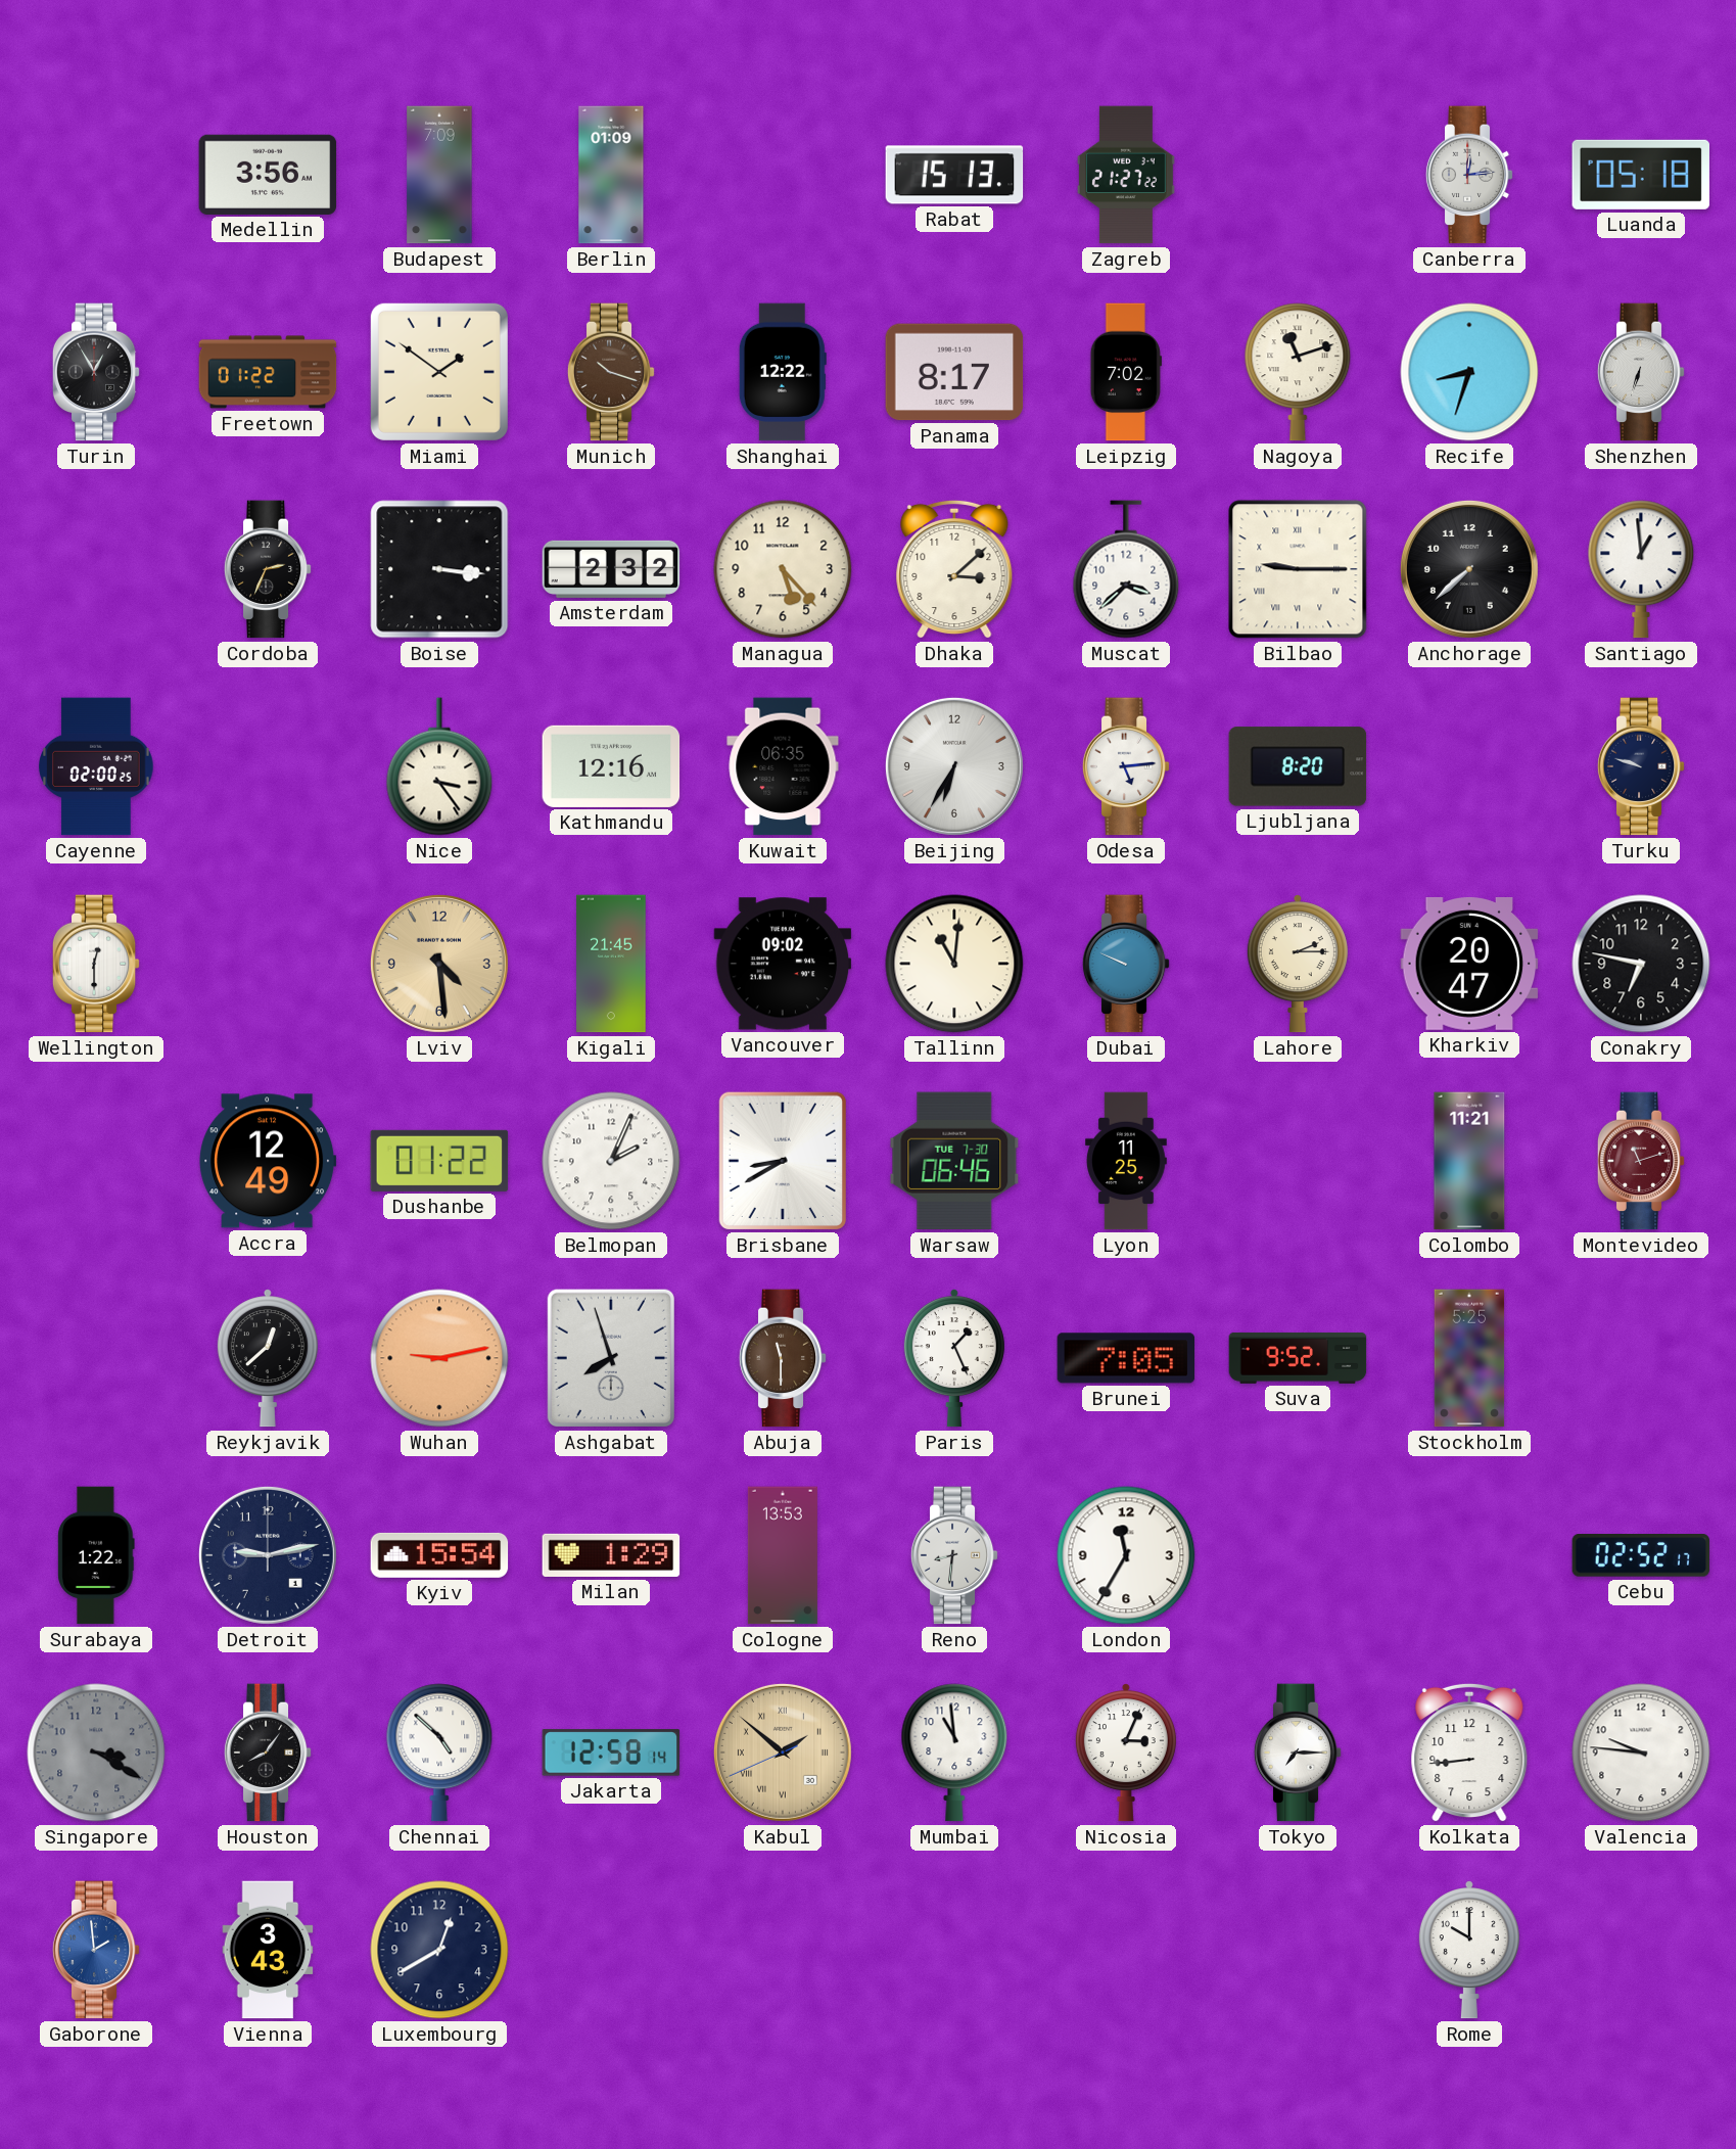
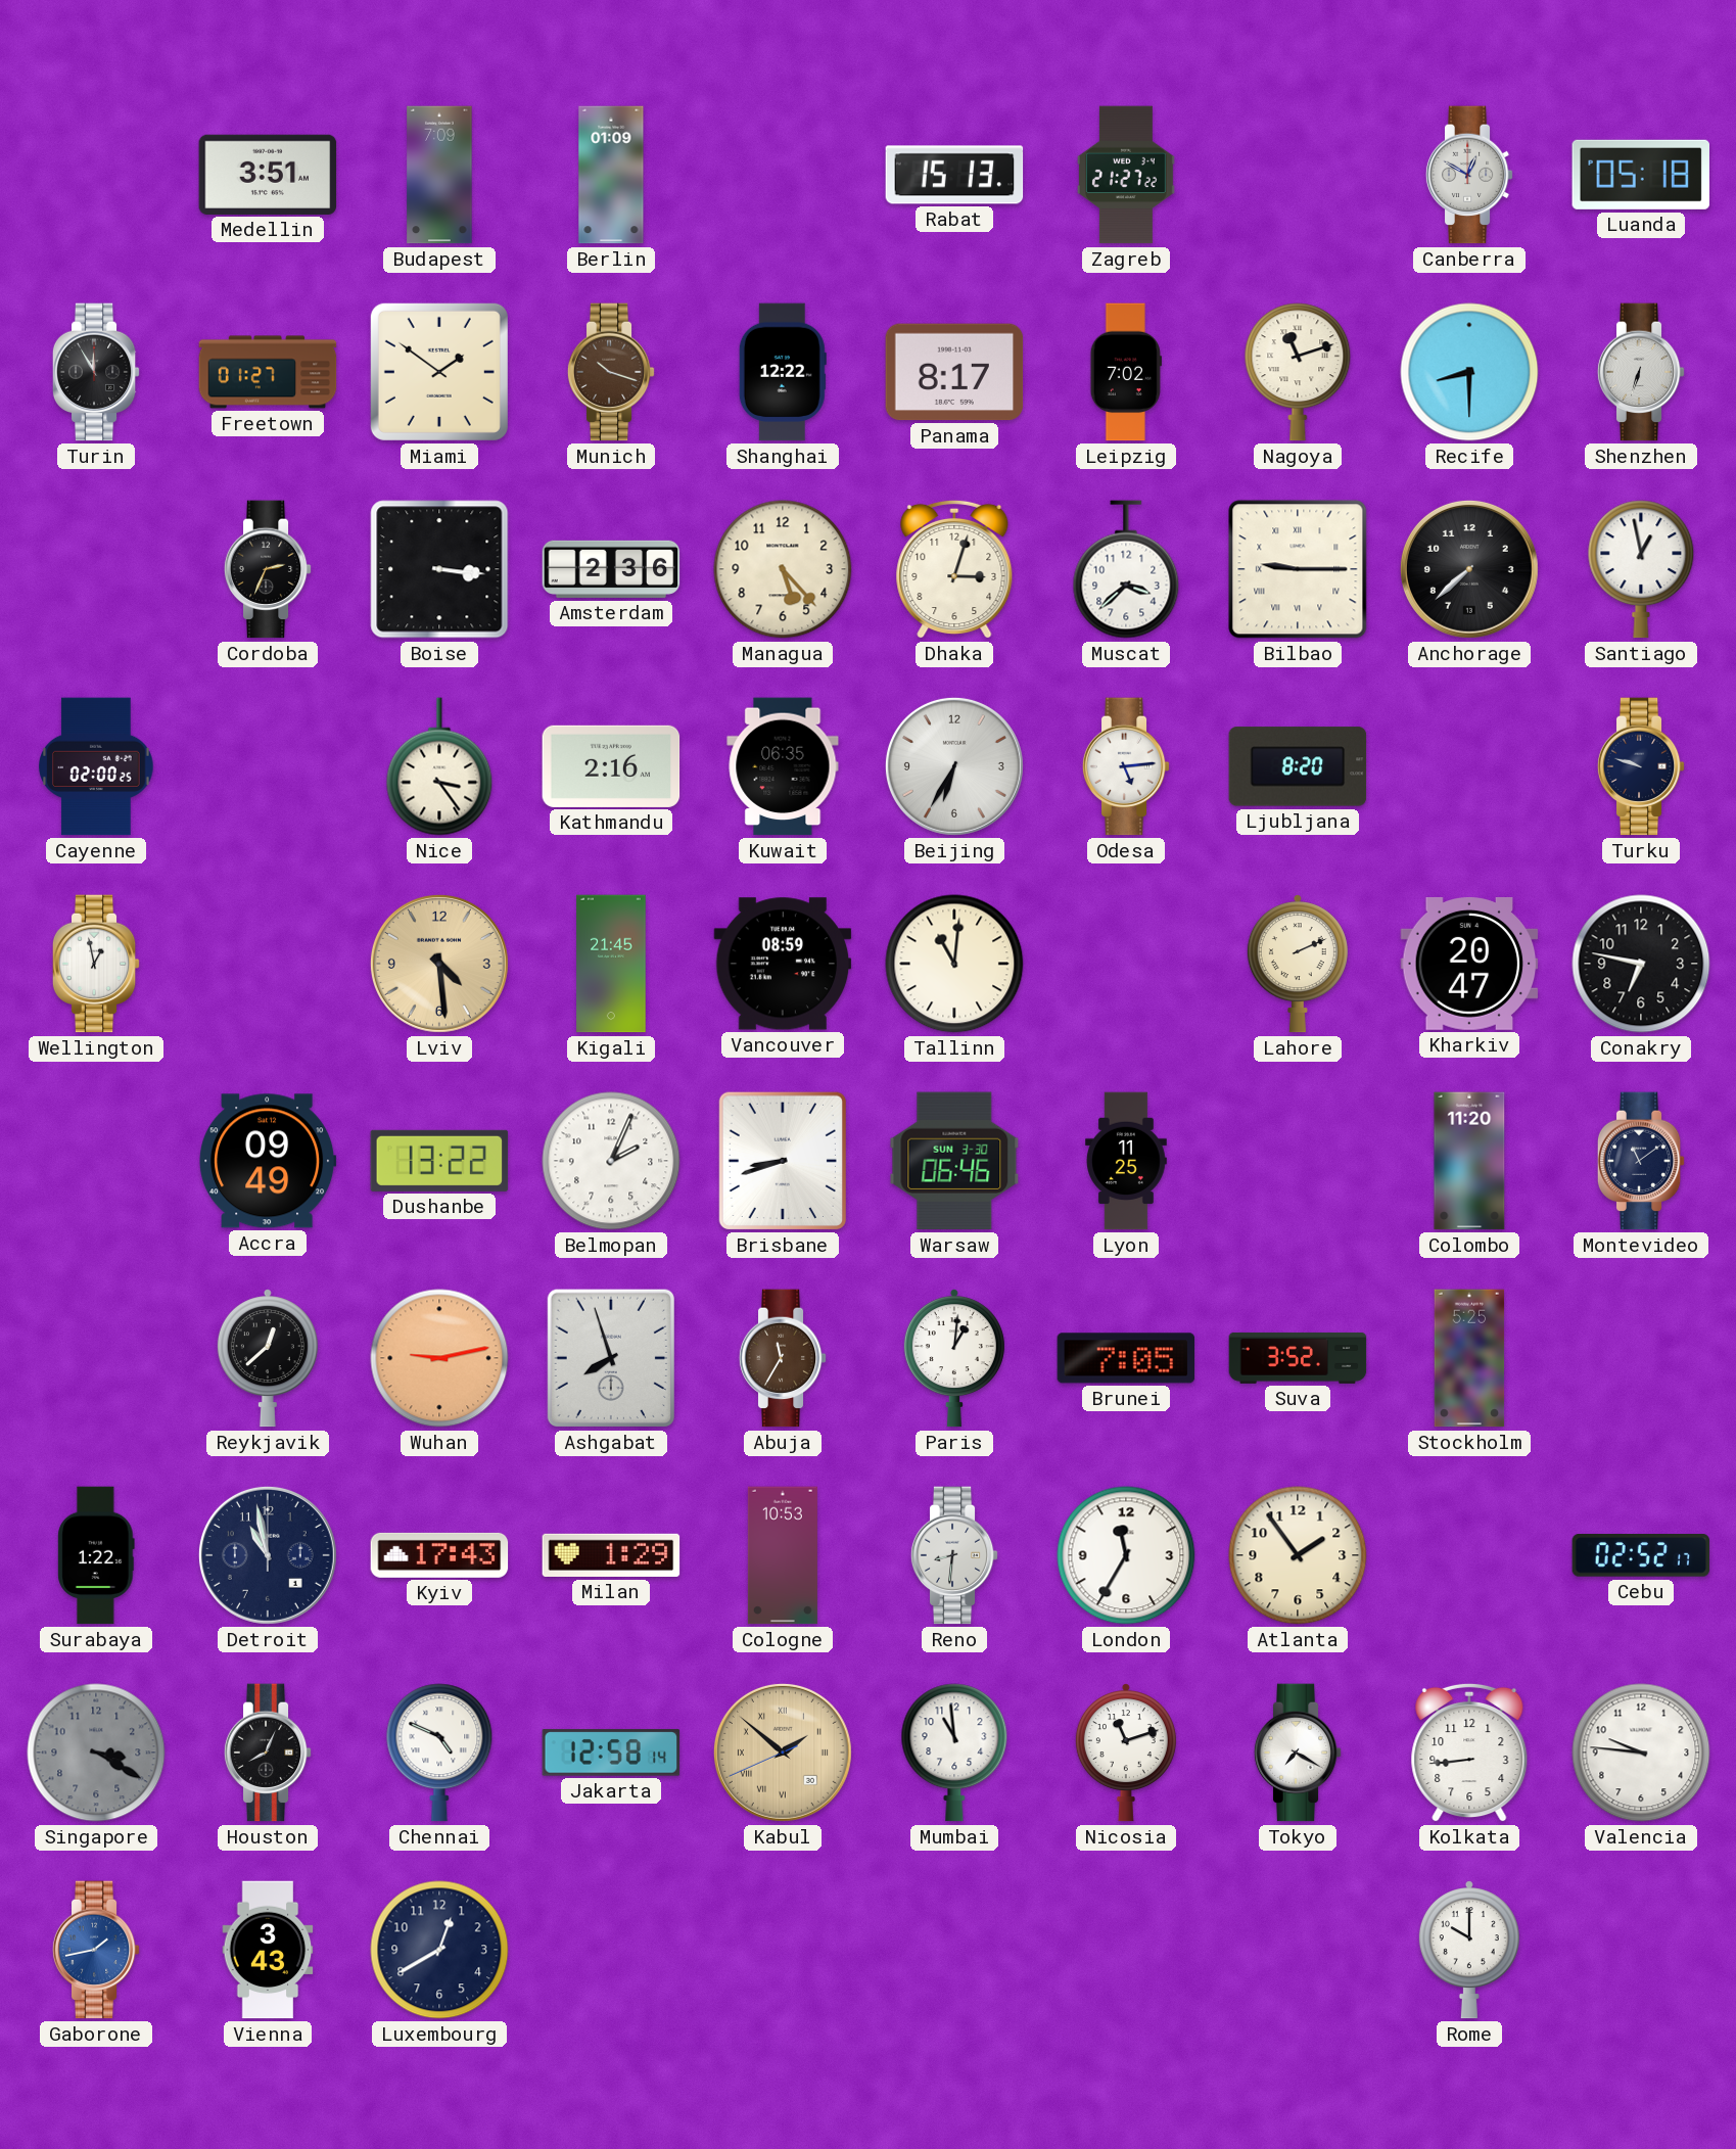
Medellin: 3:56 -> 3:51 (268, 175)
Canberra: 12:14 -> 12:50 (1469, 175)
Turin: 12:55 -> 11:55 (96, 372)
Freetown: 01:22 -> 01:27 (268, 372)
Recife: 8:33 -> 8:30 (1469, 372)
Amsterdam: 2:32 -> 2:36 (611, 569)
Dhaka: 3:08 -> 3:03 (954, 569)
Santiago: 12:59 -> 12:58 (1641, 569)
Kathmandu: 12:16 -> 2:16 (611, 766)
Wellington: 12:30 -> 12:58 (96, 964)
Vancouver: 09:02 -> 08:59 (783, 964)
Dubai: 9:49 -> none (1126, 964)
Lahore: 2:15 -> 2:11 (1298, 964)
Accra: 12:49 -> 09:49 (268, 1161)
Dushanbe: 01:22 -> 13:22 (439, 1161)
Brisbane: 8:40 -> 8:42 (783, 1161)
Warsaw date: TUE 7-30 -> SUN 3-30 (954, 1161)
Colombo: 11:21 -> 11:20 (1469, 1161)
Montevideo: 11:12 -> 11:09 (1641, 1161)
Montevideo dial: burgundy -> navy (1641, 1161)
Abuja: 11:30 -> 11:35 (783, 1358)
Paris: 1:26 -> 1:01 (954, 1358)
Suva: 9:52 -> 3:52 (1298, 1358)
Detroit: 9:13 -> 10:58 (268, 1555)
Kyiv: 15:54 -> 17:43 (439, 1555)
Cologne: 13:53 -> 10:53 (783, 1555)
Atlanta: none -> 1:54 (1298, 1555)
Houston: 8:06 -> 8:04 (268, 1753)
Chennai: 4:52 -> 4:49 (439, 1753)
Nicosia: 3:04 -> 11:12 (1126, 1753)
Tokyo: 7:15 -> 7:20 (1298, 1753)
Gaborone: 1:59 -> 1:43 (96, 1950)
